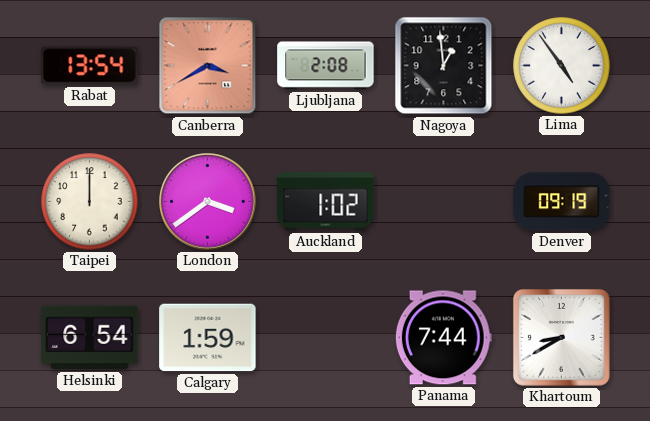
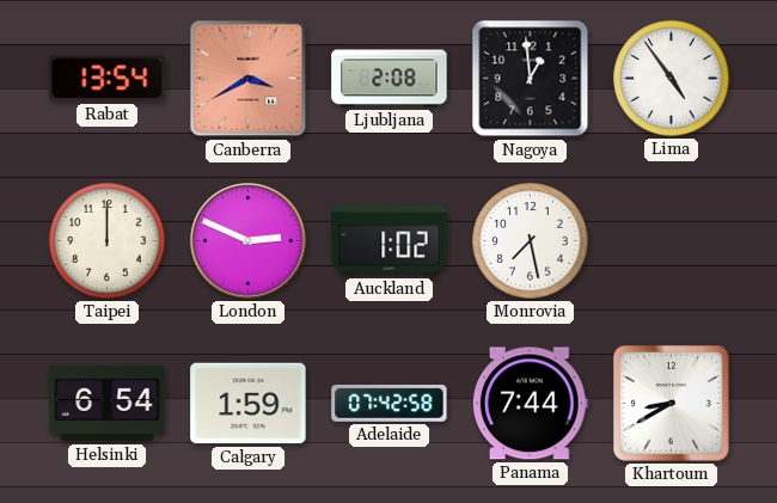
London: 3:39 -> 2:49 (249, 241)
Monrovia: none -> 7:28 (531, 241)
Denver: 09:19 -> none (562, 202)
Adelaide: none -> 07:42 (390, 403)
